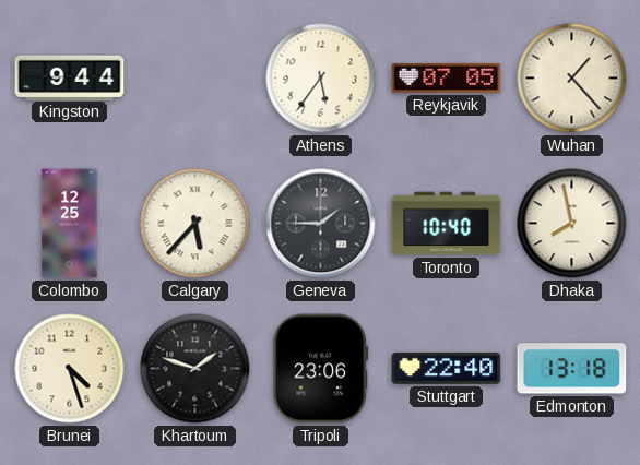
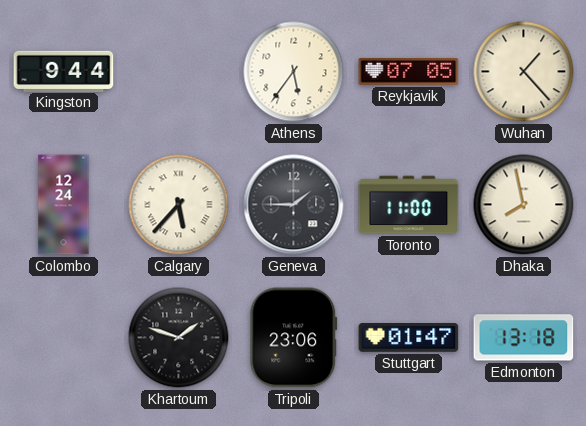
Colombo: 12:25 -> 12:24 (64, 205)
Toronto: 10:40 -> 11:00 (409, 205)
Brunei: 4:27 -> none (70, 369)
Stuttgart: 22:40 -> 01:47 (409, 338)
